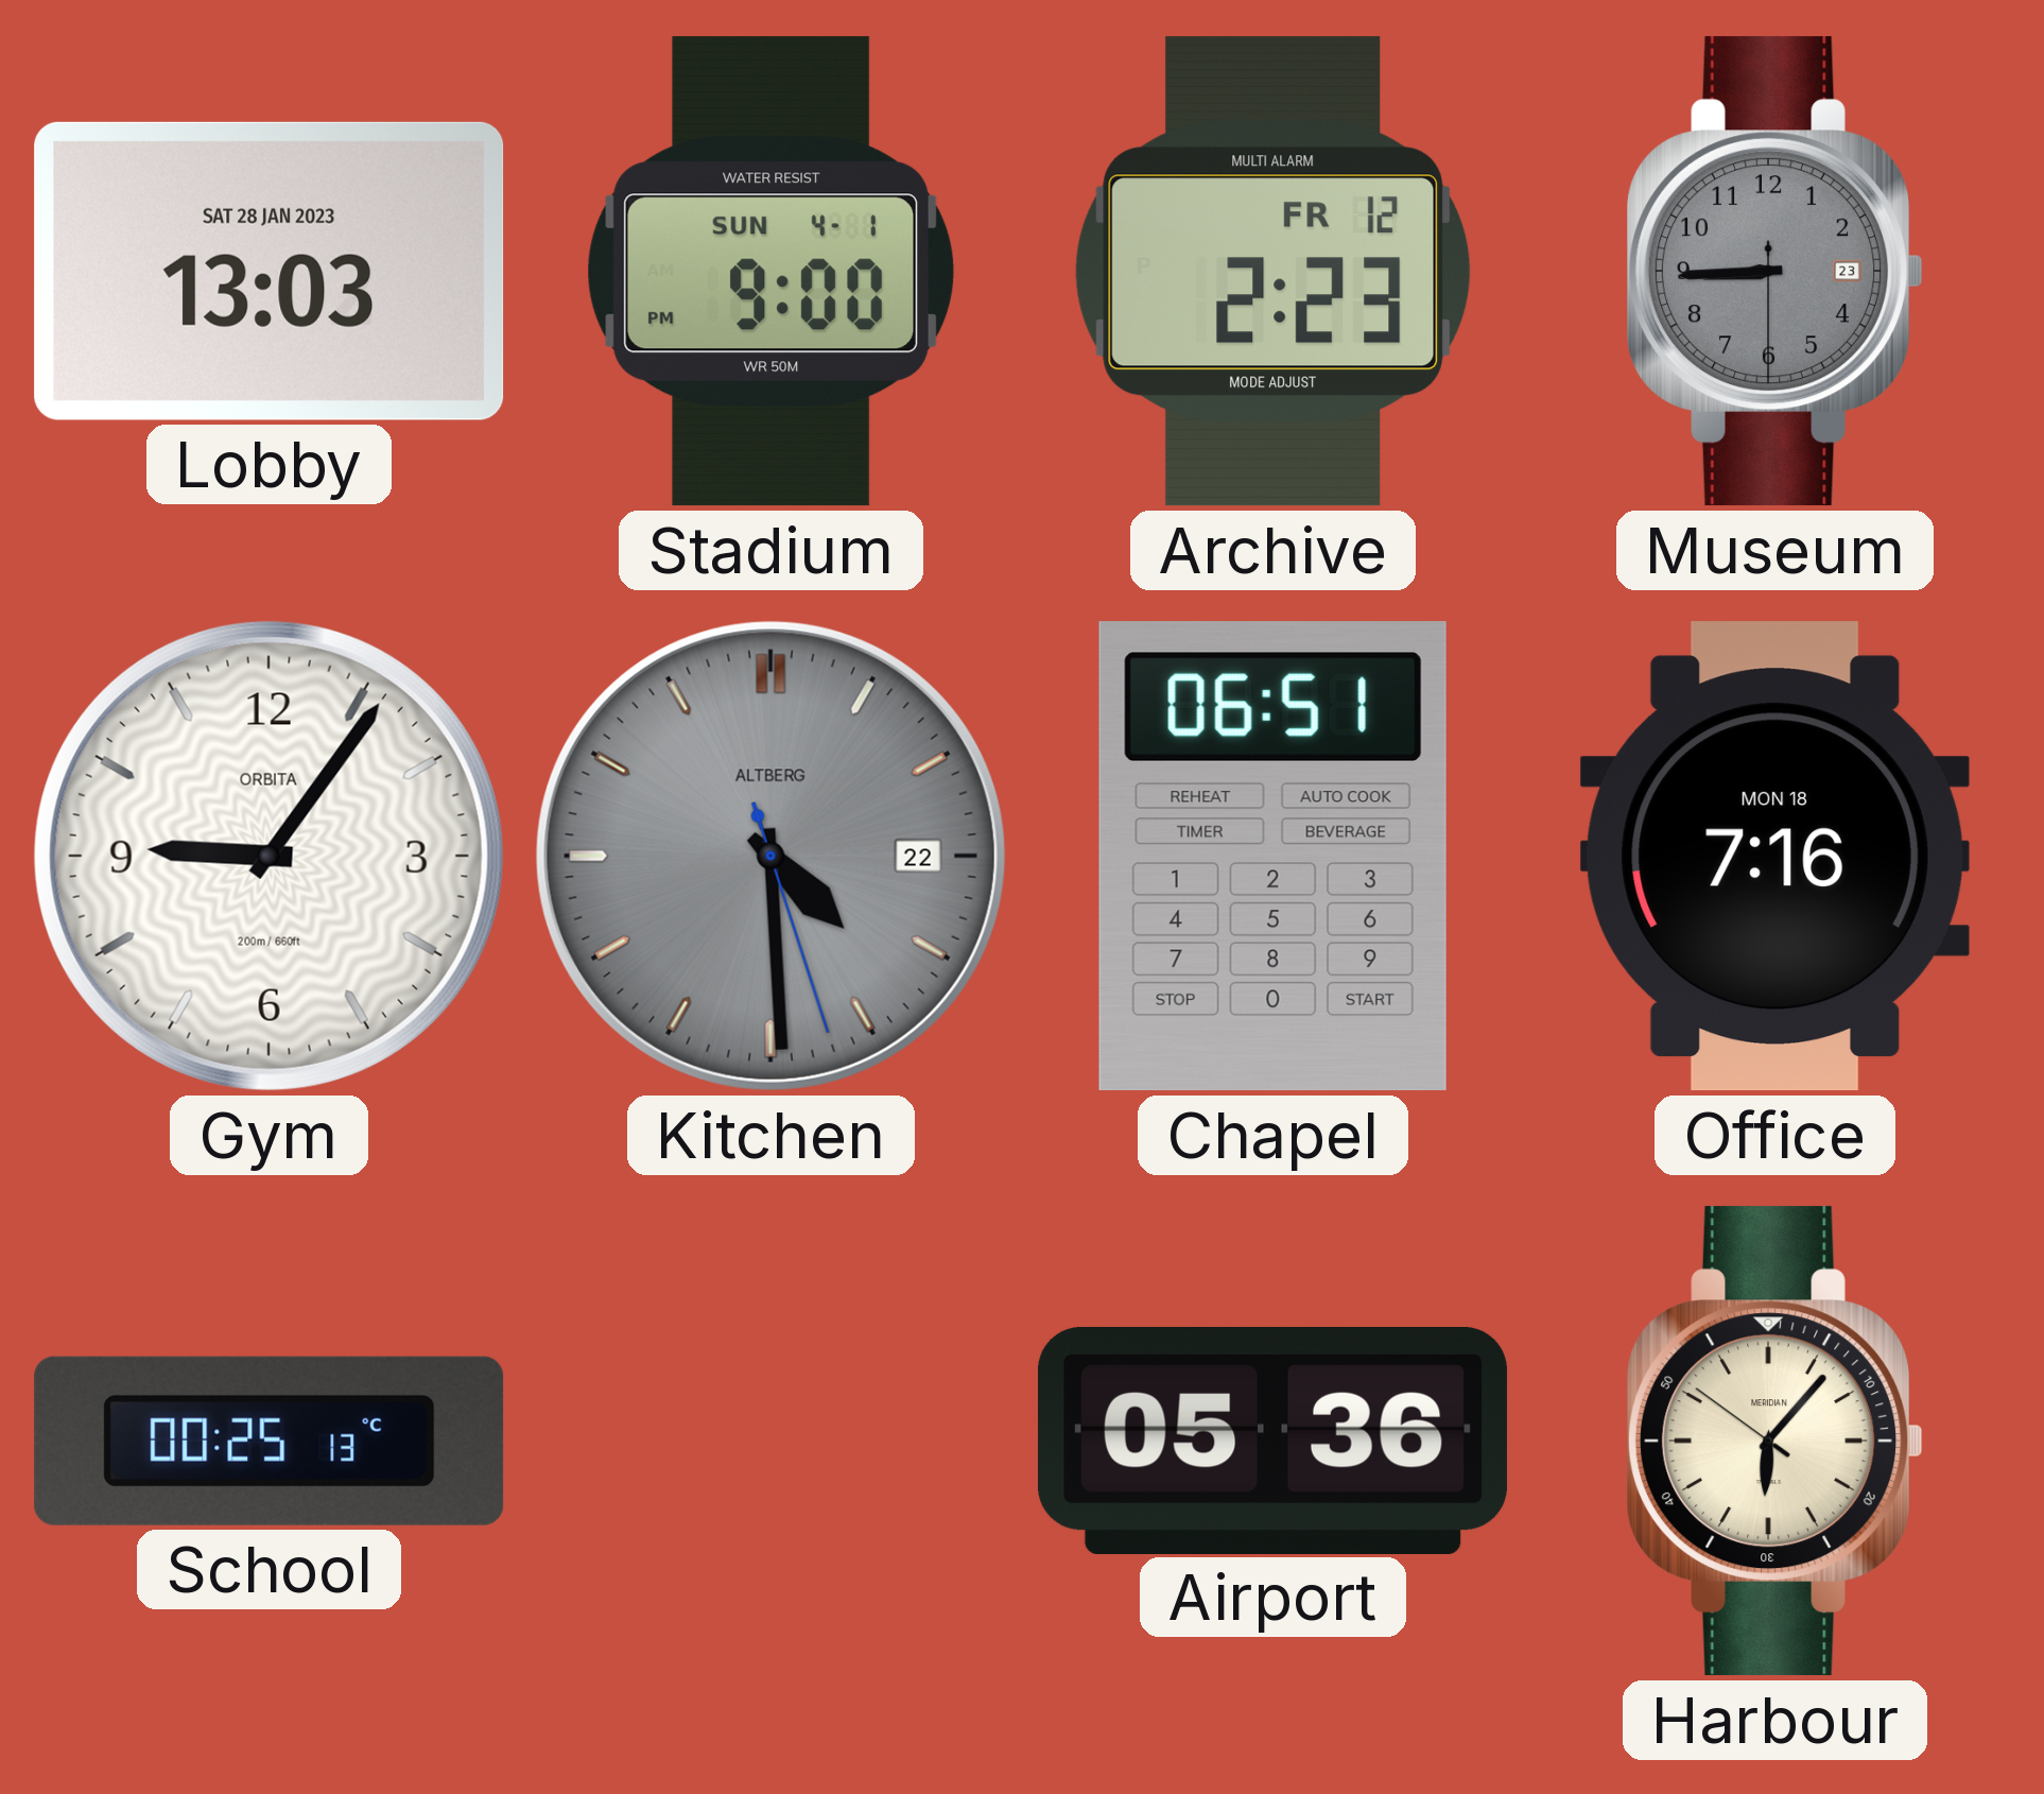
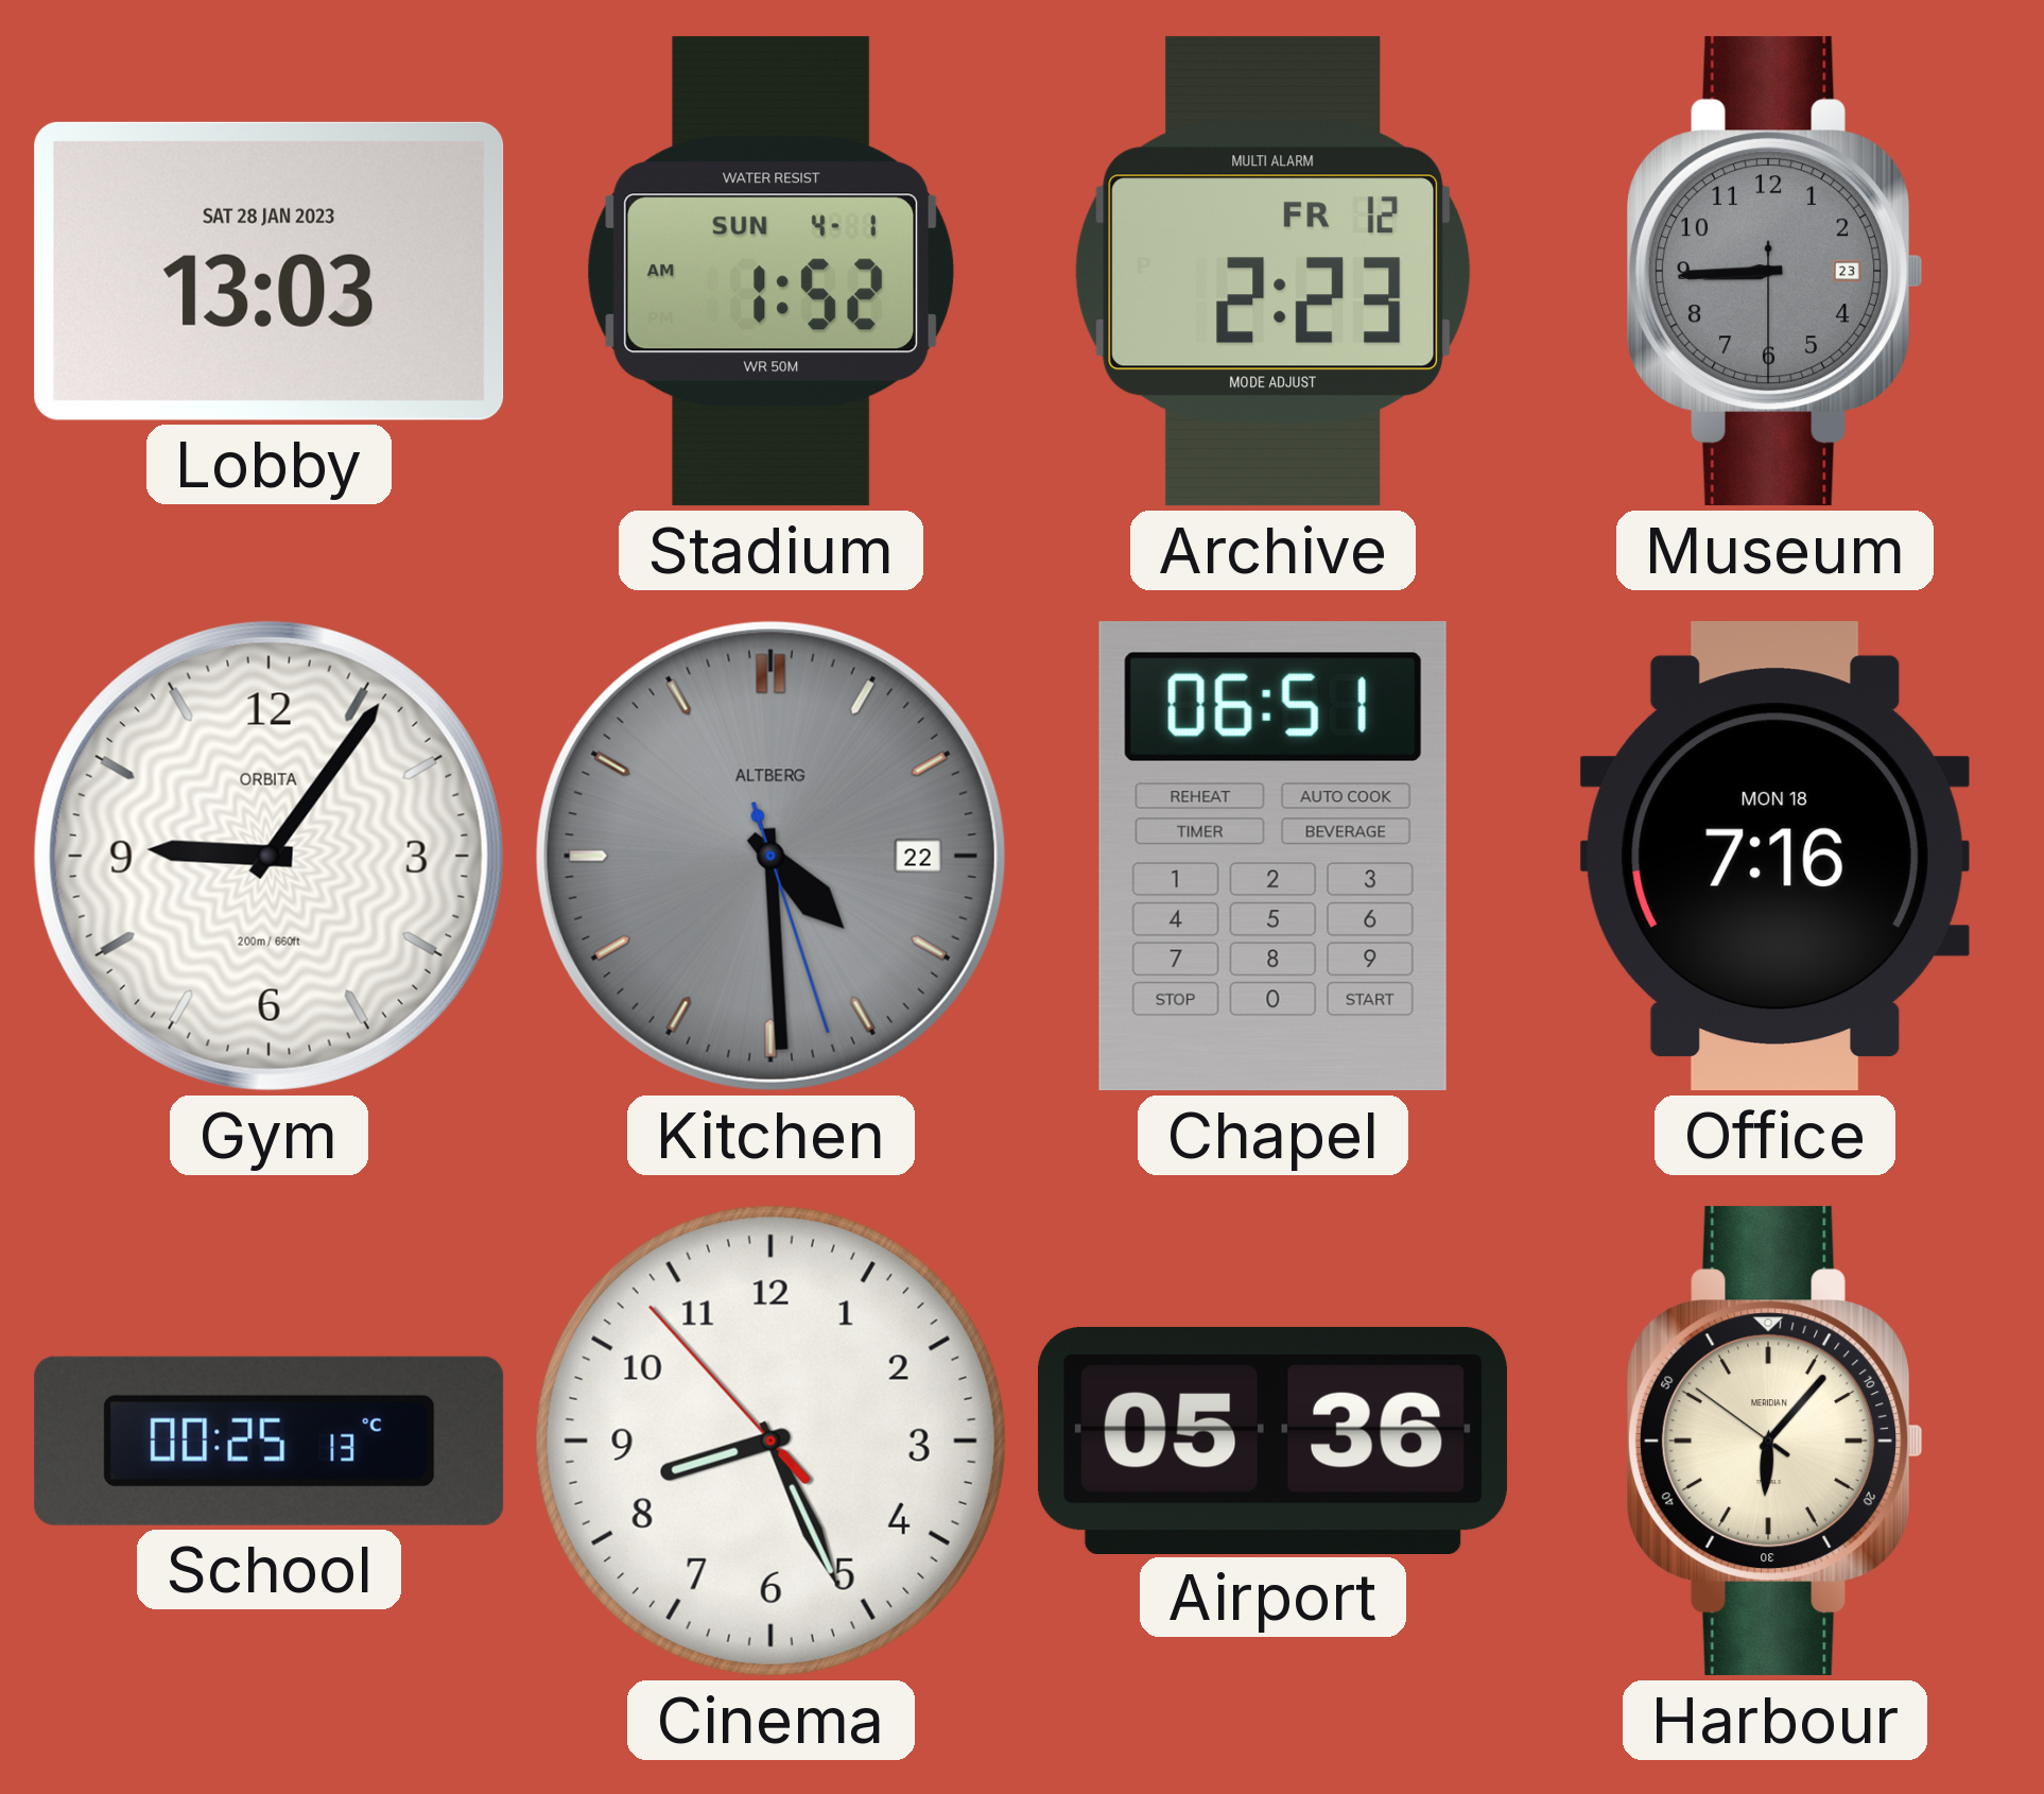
Stadium: 9:00 -> 1:52 (770, 272)
Cinema: none -> 8:25 (770, 1441)
